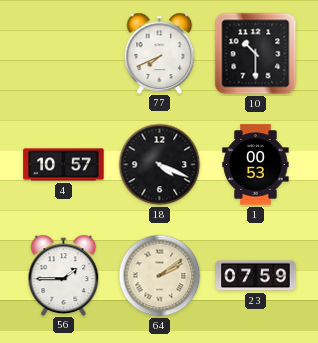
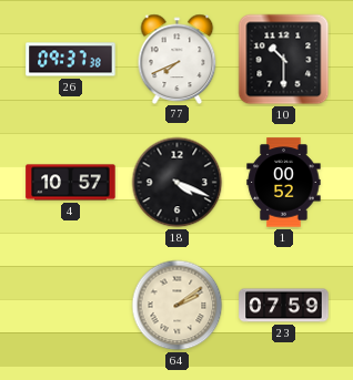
26: none -> 09:37 (71, 60)
1: 00:53 -> 00:52 (284, 183)
56: 1:45 -> none (64, 275)
